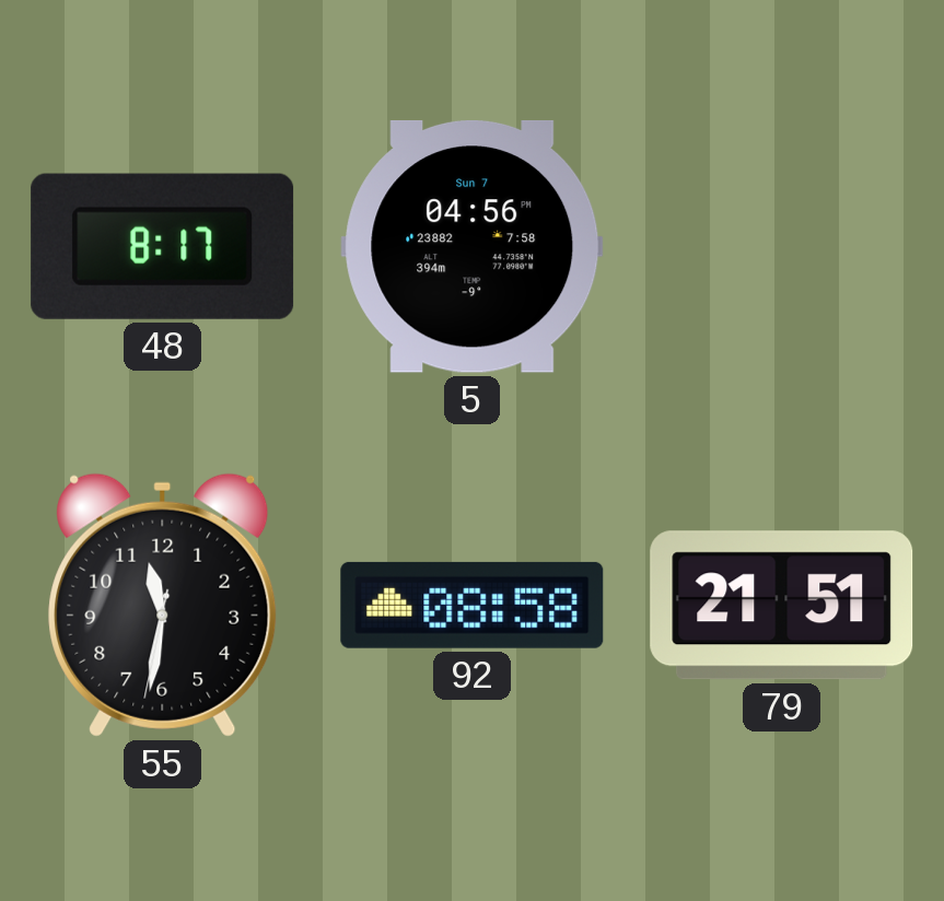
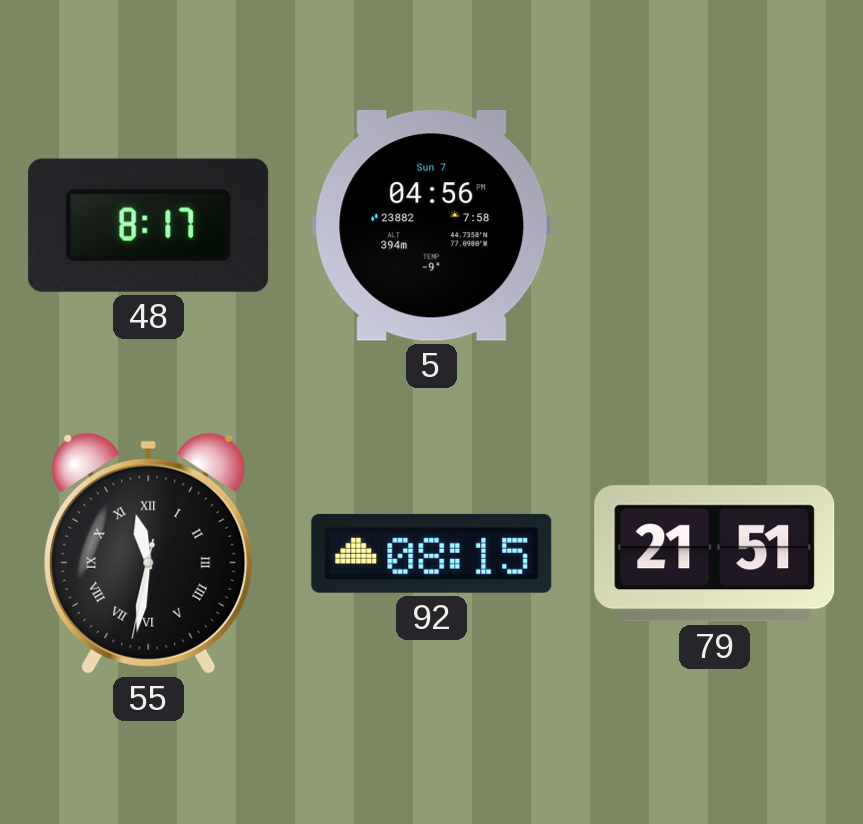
55 numerals: Arabic -> Roman (149, 553)
92: 08:58 -> 08:15 (432, 553)
